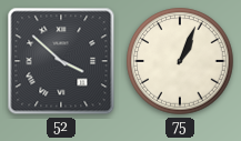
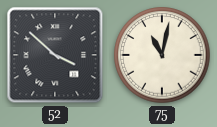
75: 1:04 -> 11:02 (162, 55)
